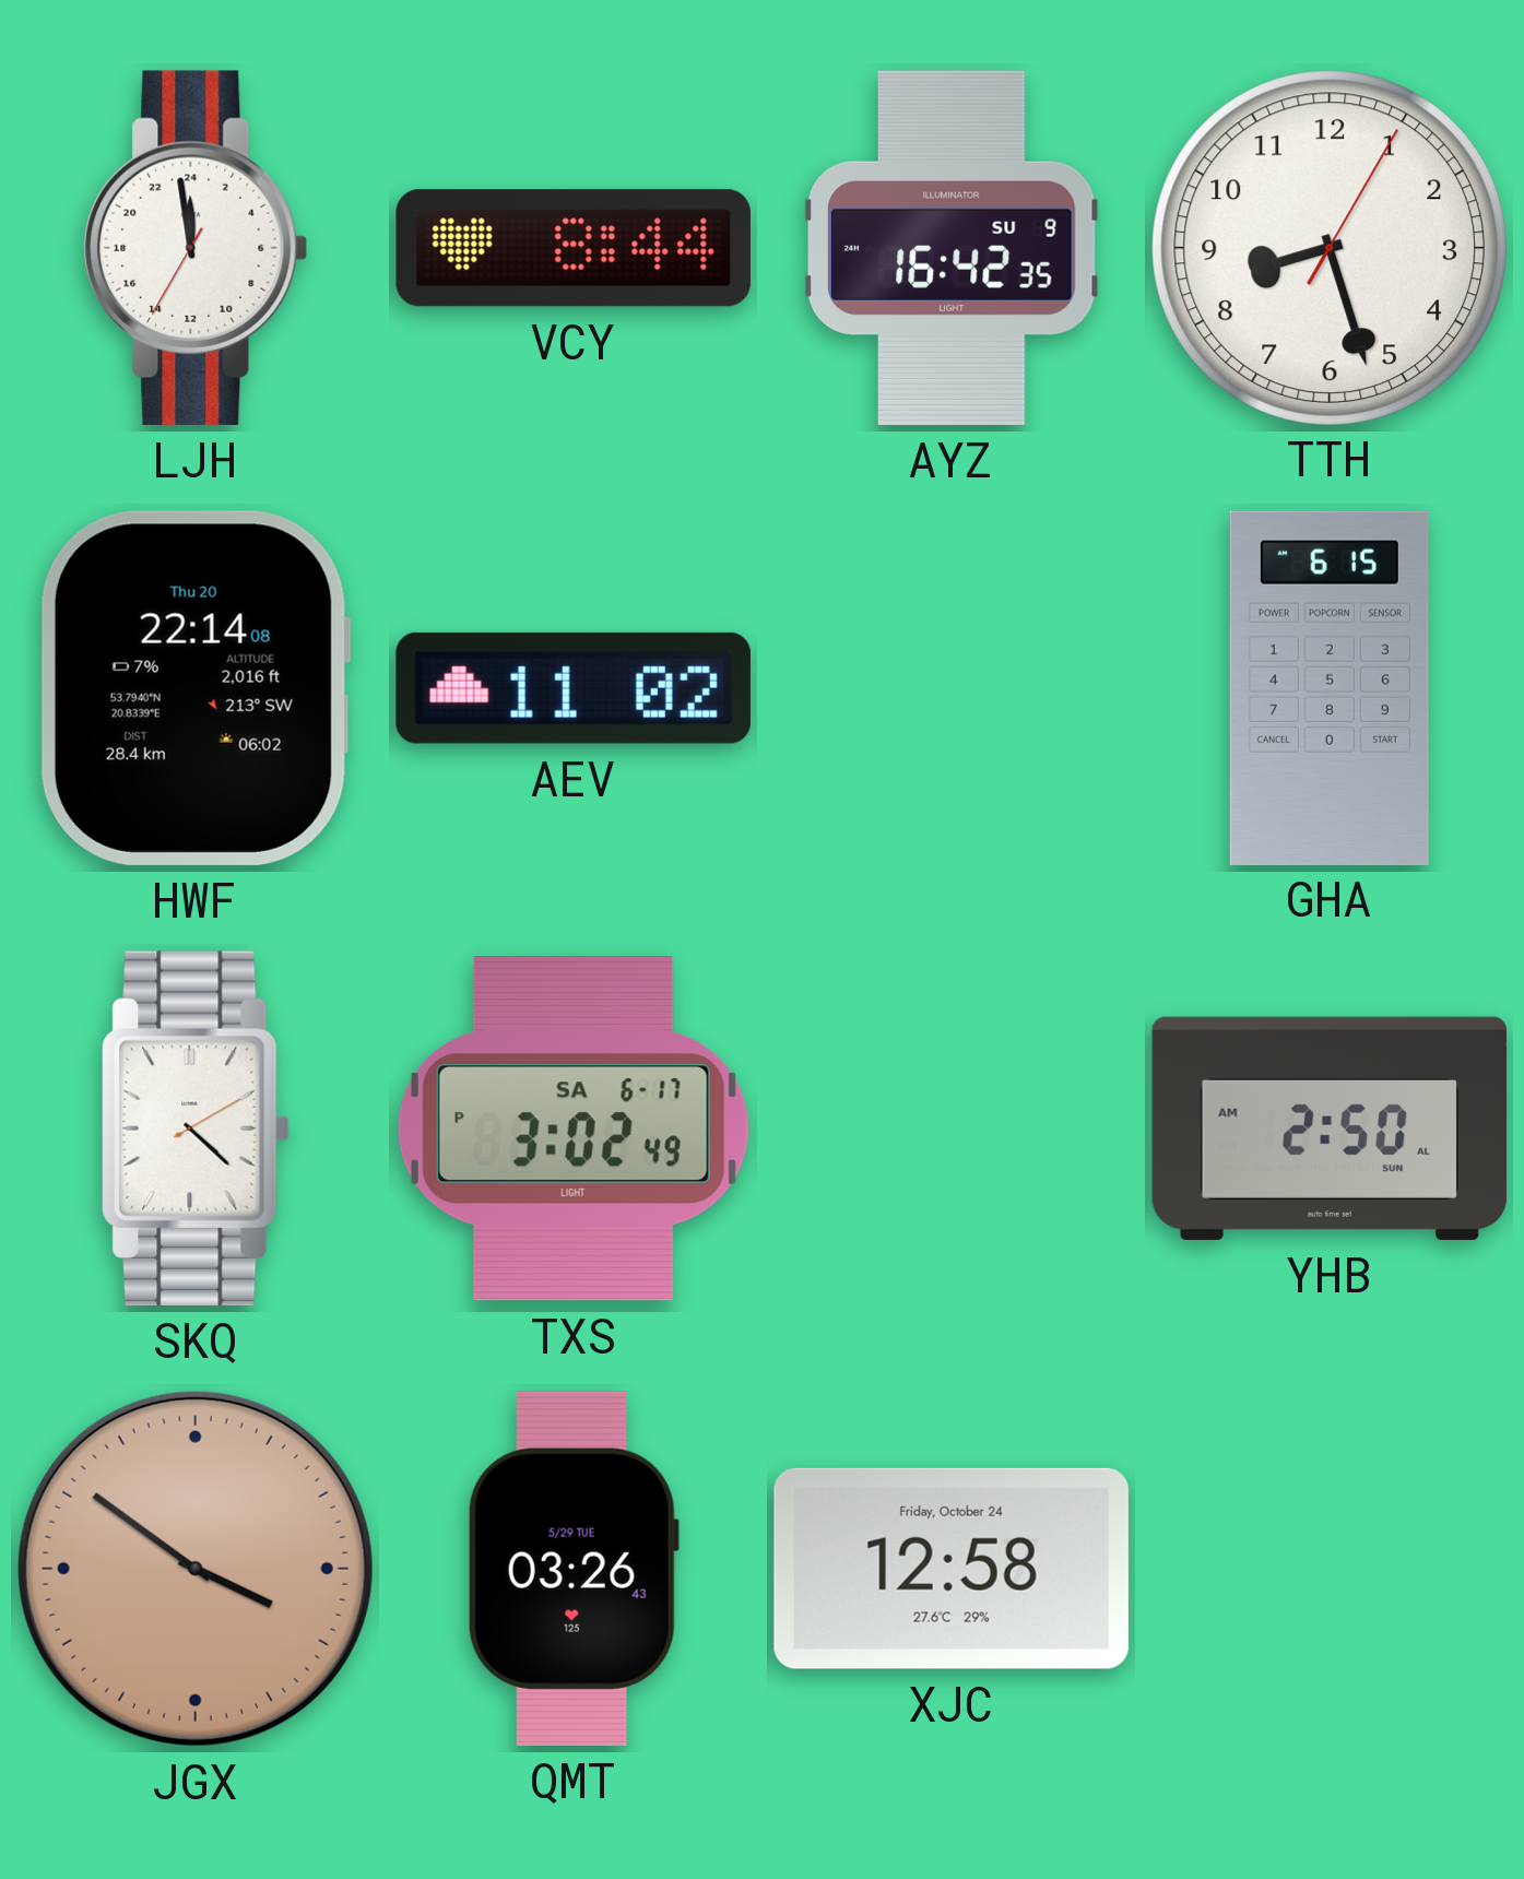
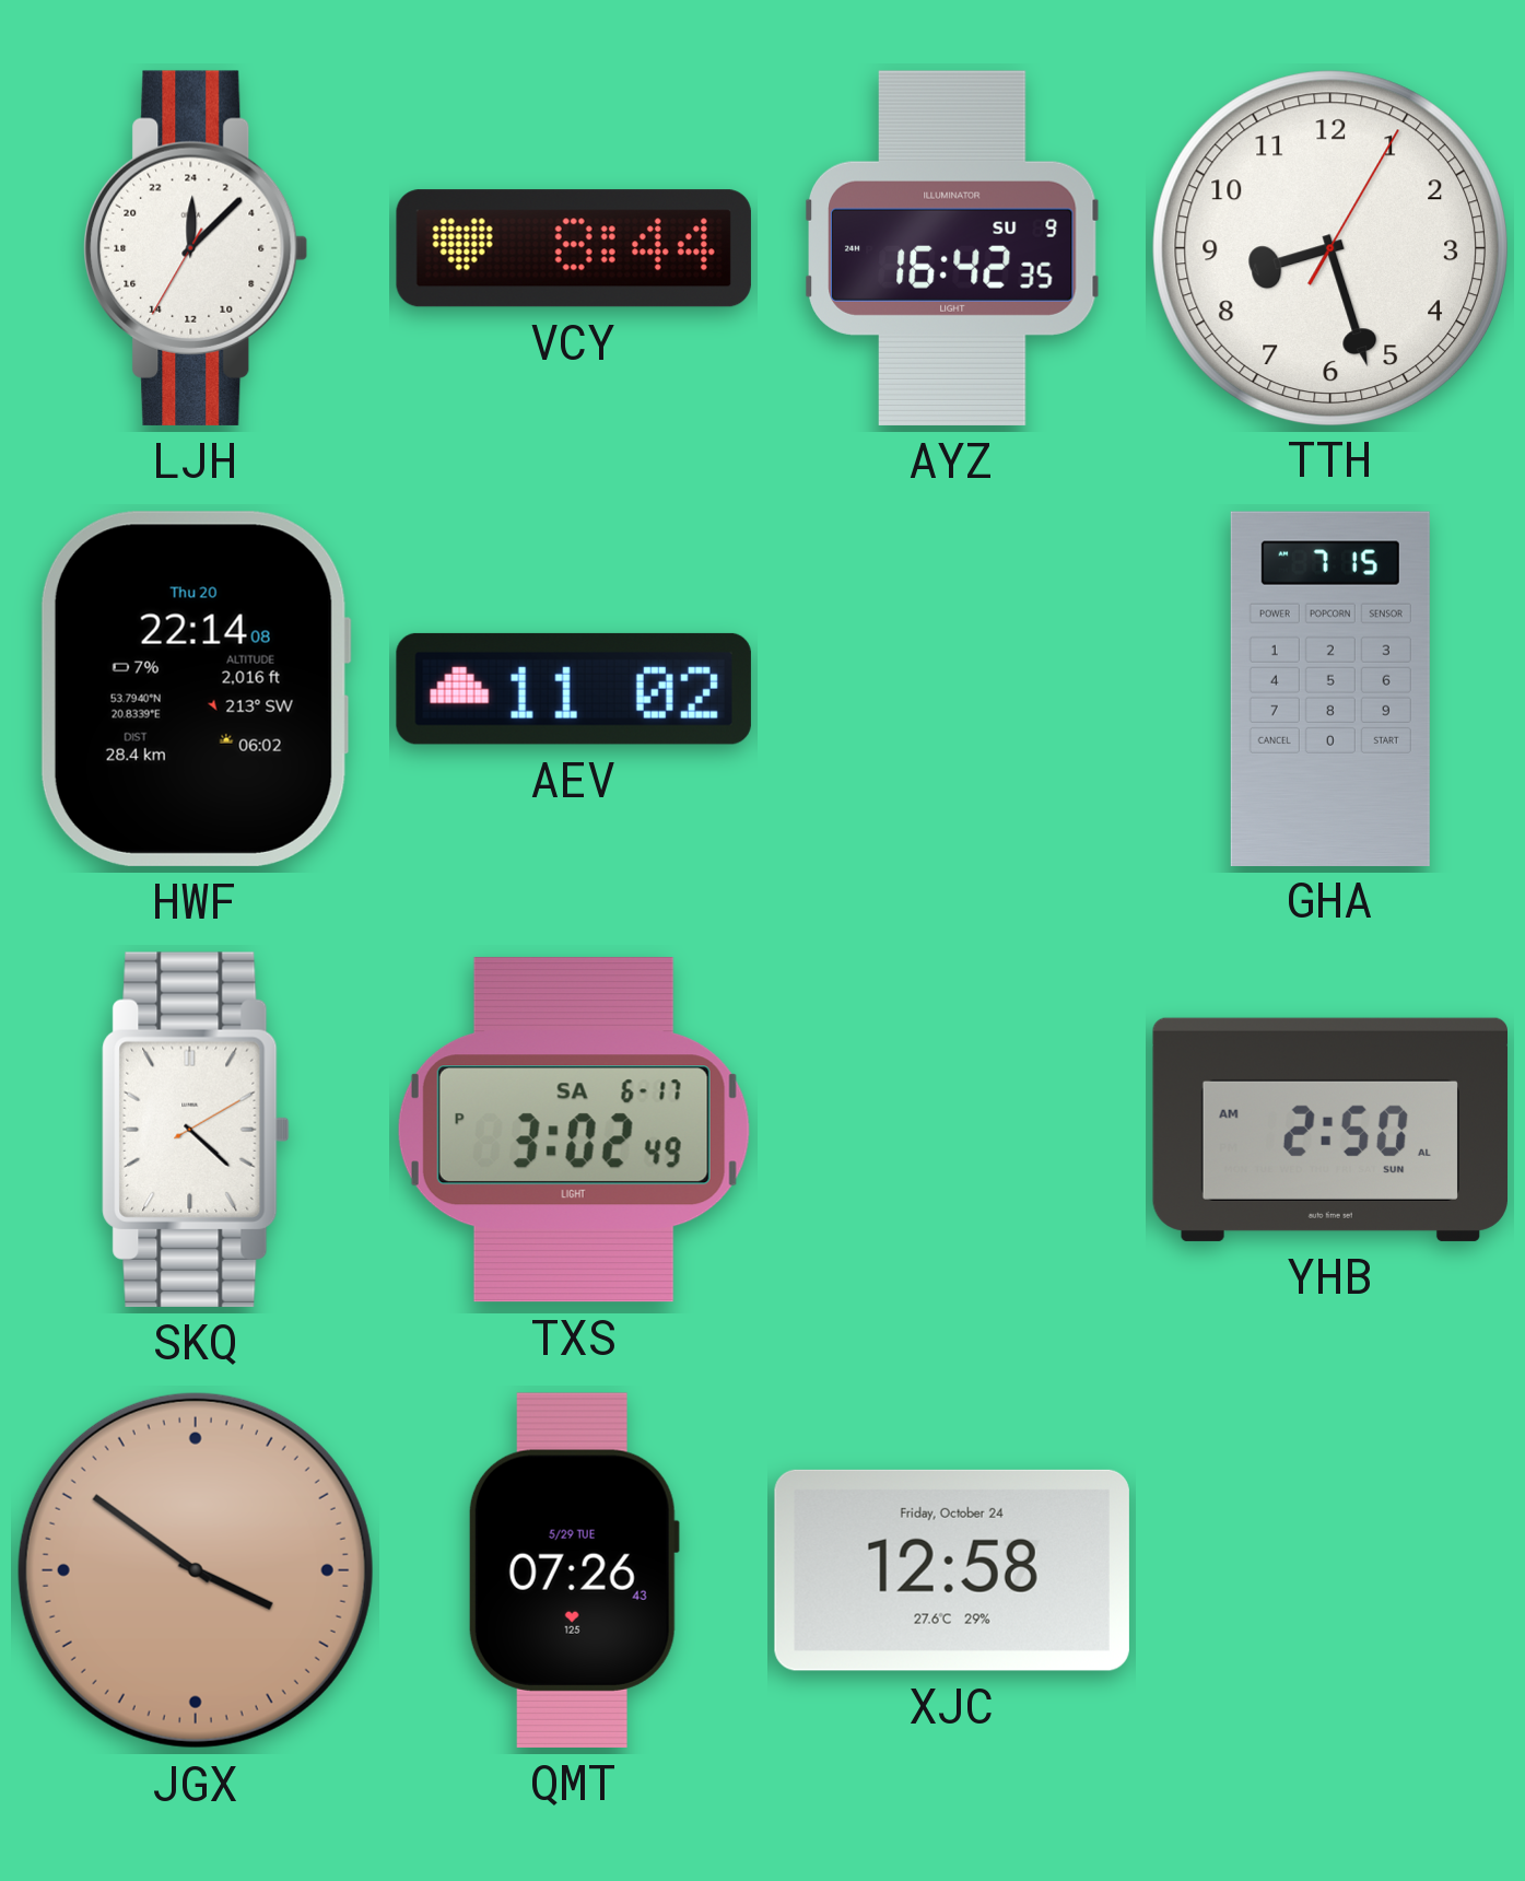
LJH: 23:58 -> 0:07 (196, 248)
GHA: 6:15 -> 7:15 (1330, 688)
QMT: 03:26 -> 07:26 (574, 1570)
